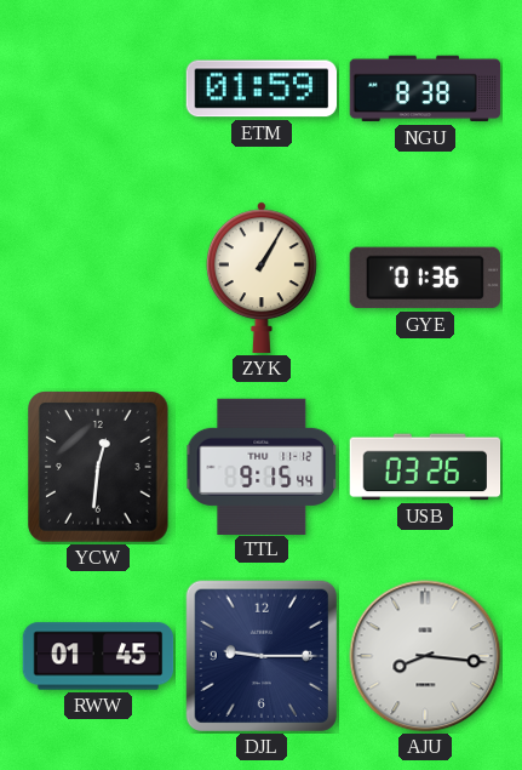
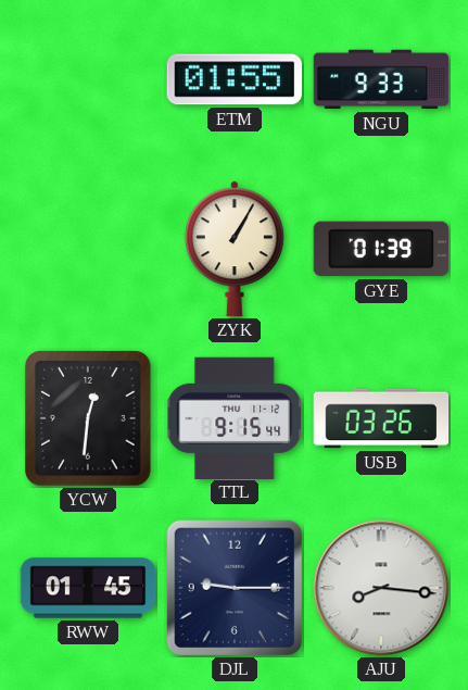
ETM: 01:59 -> 01:55 (233, 79)
NGU: 8:38 -> 9:33 (381, 79)
GYE: 01:36 -> 01:39 (380, 249)
